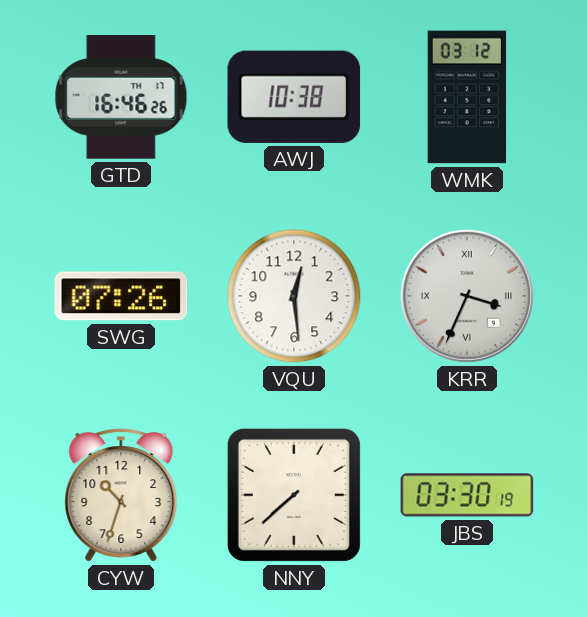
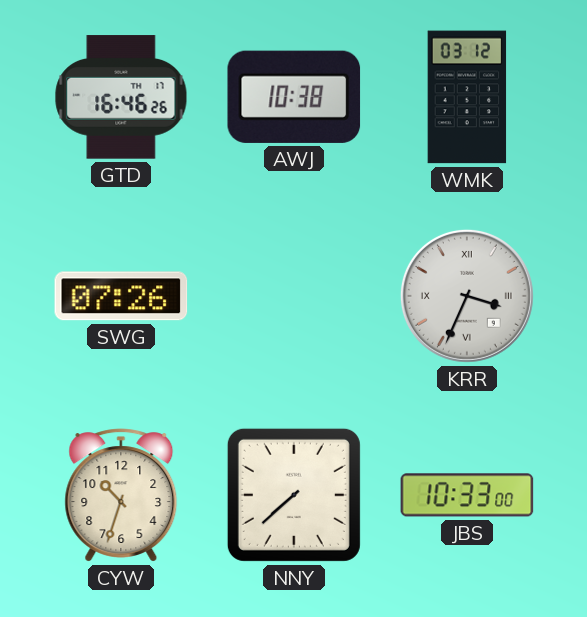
VQU: 12:29 -> none (294, 296)
JBS: 03:30 -> 10:33 (467, 495)
